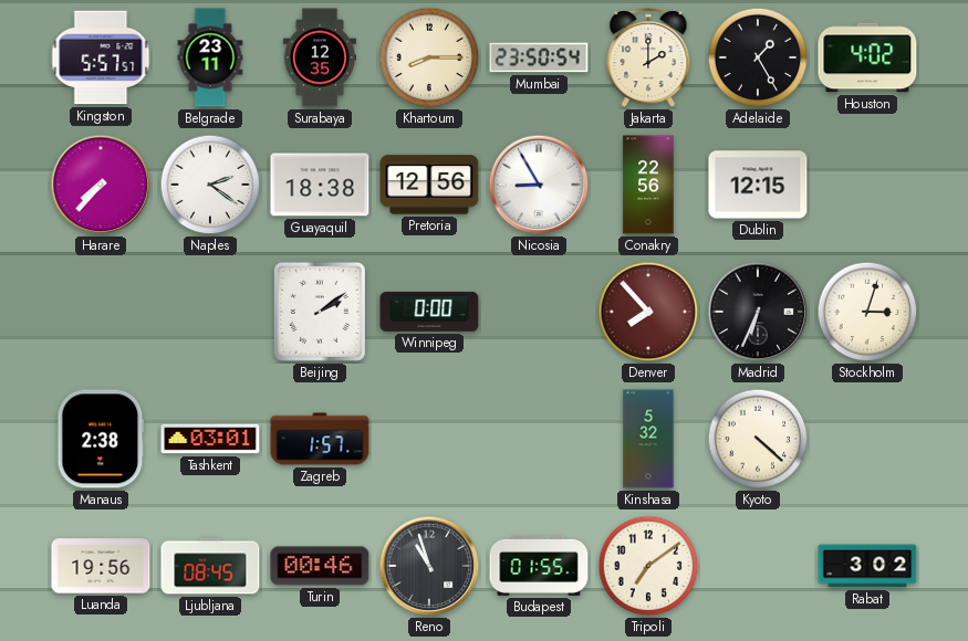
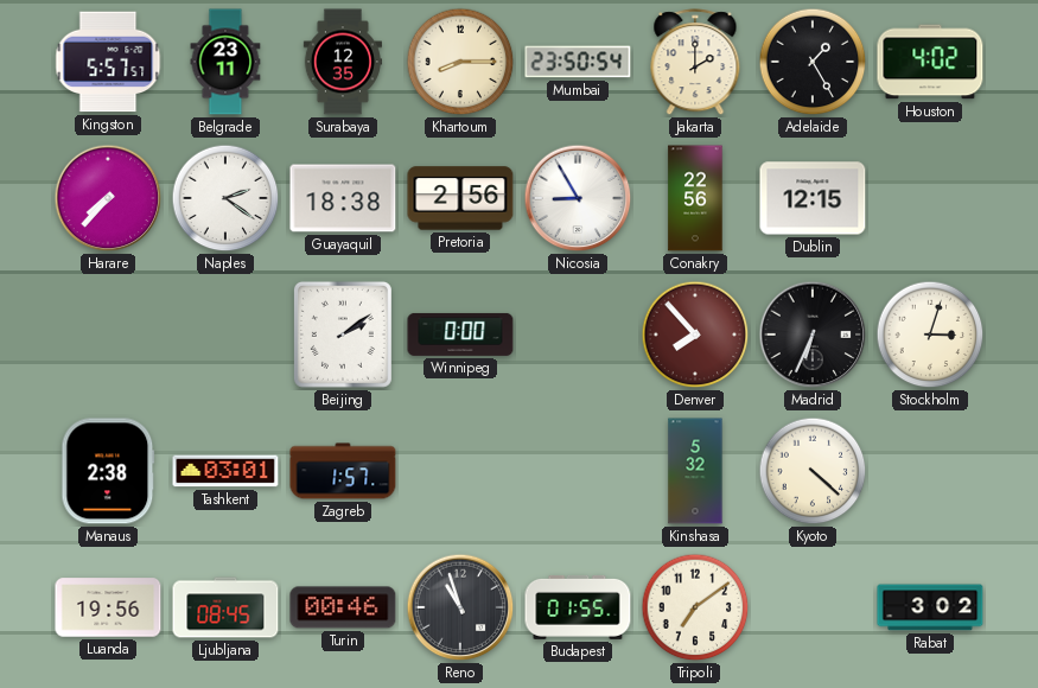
Pretoria: 12:56 -> 2:56 (460, 198)
